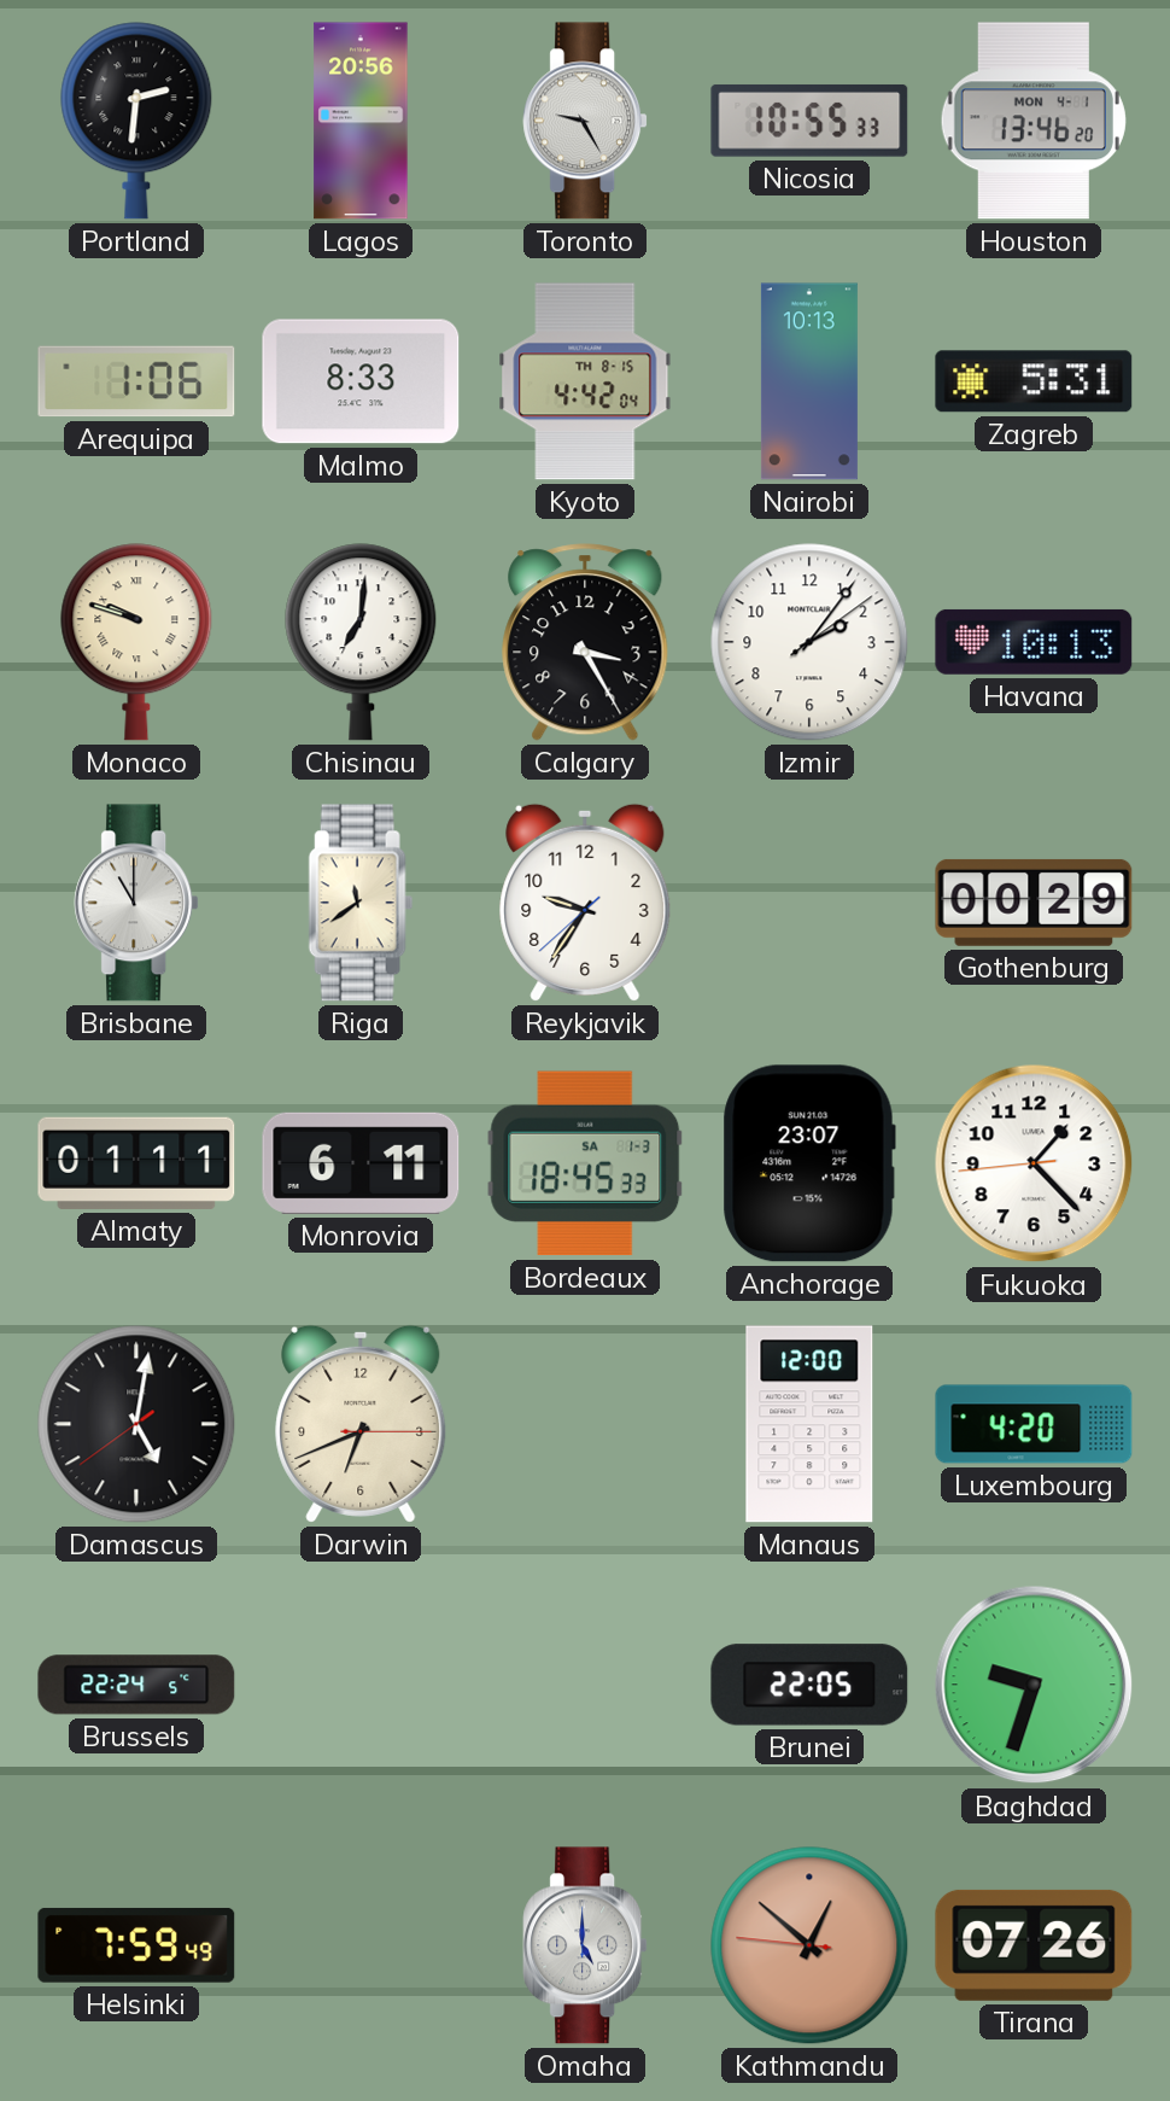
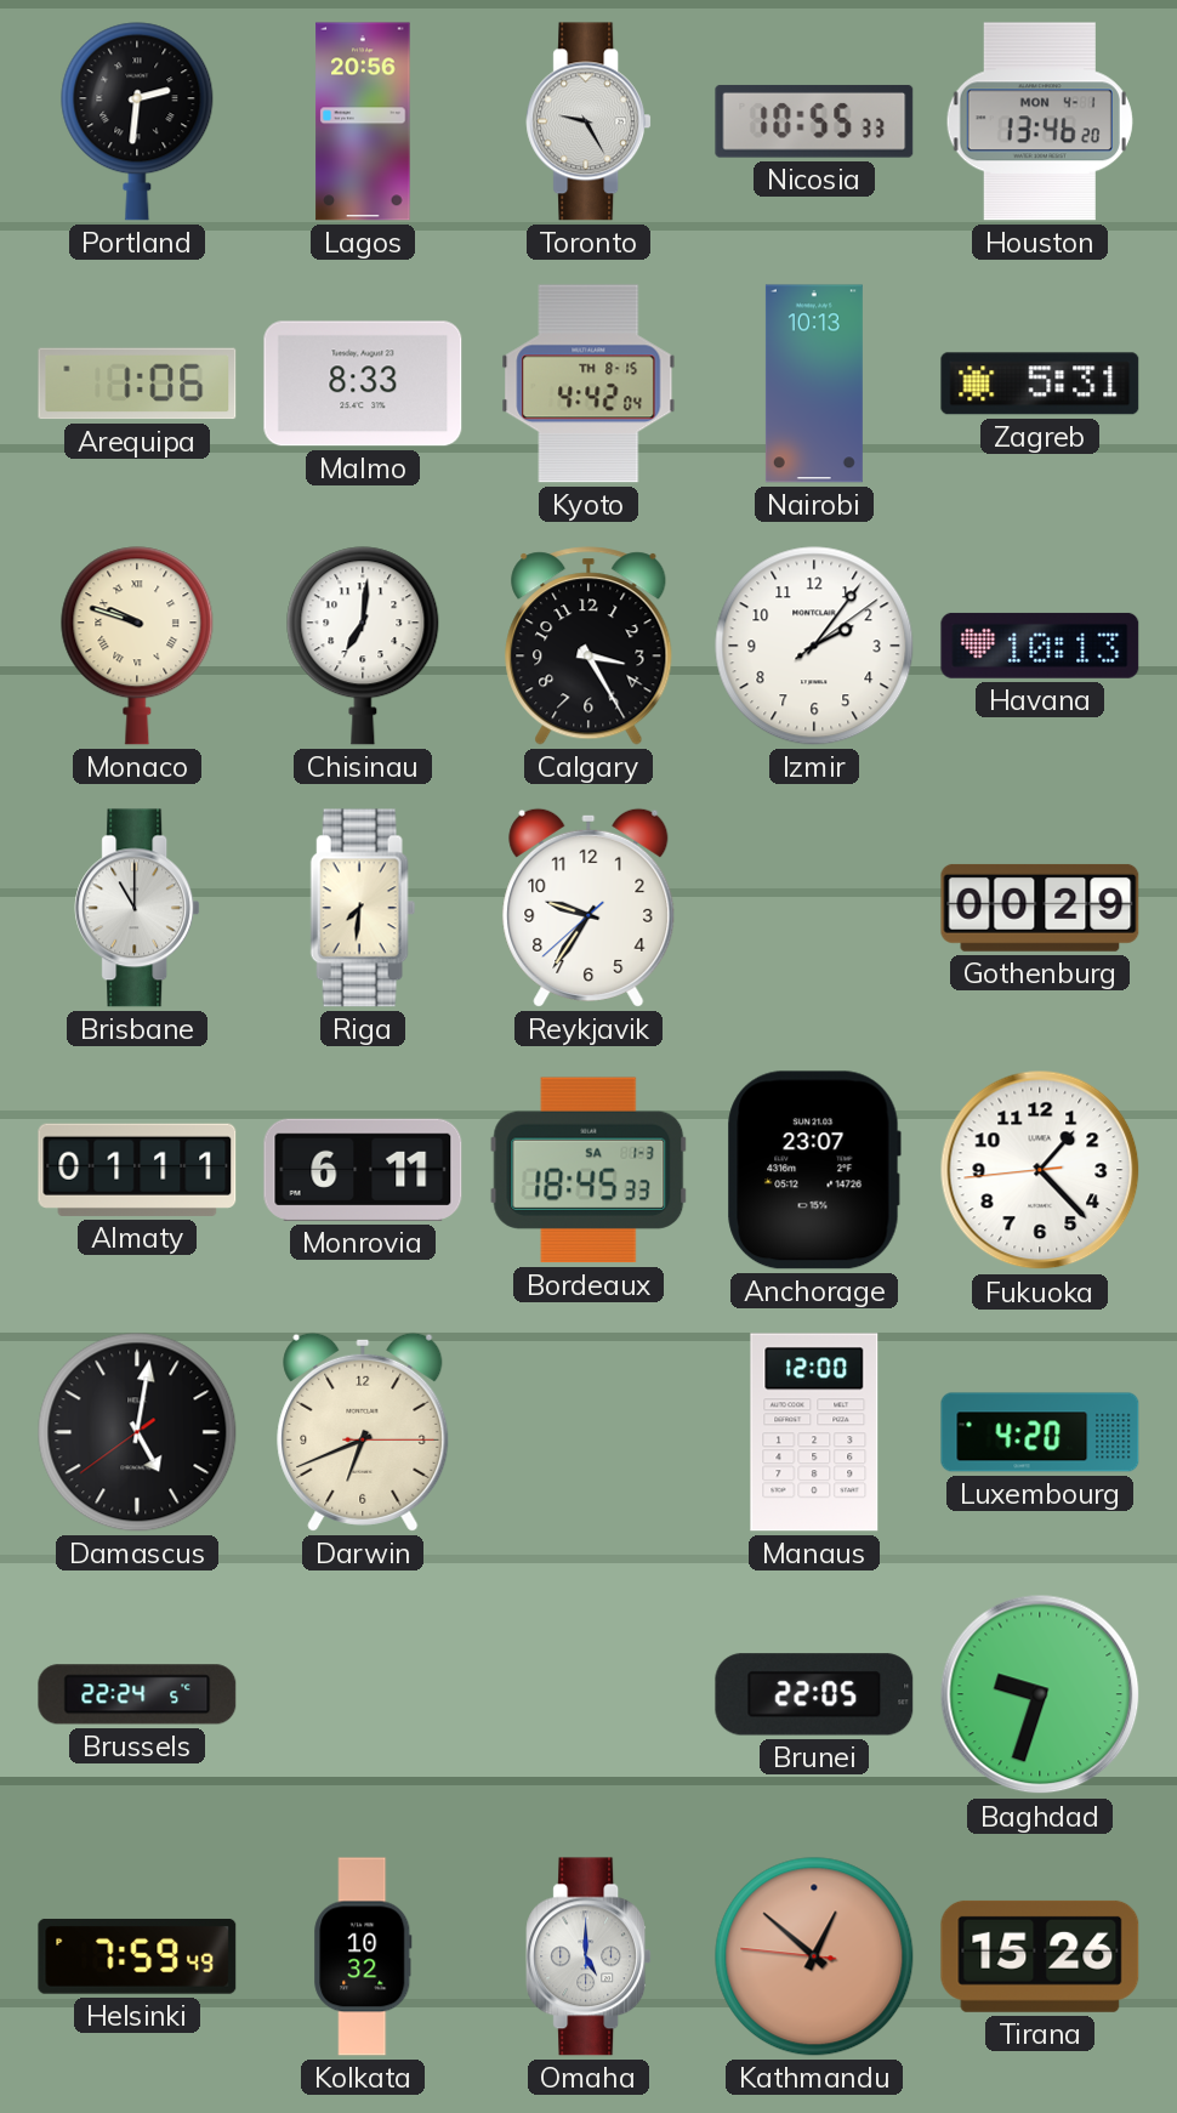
Riga: 11:39 -> 7:31 (363, 908)
Kolkata: none -> 10:32 (363, 1956)
Tirana: 07:26 -> 15:26 (1040, 1956)
